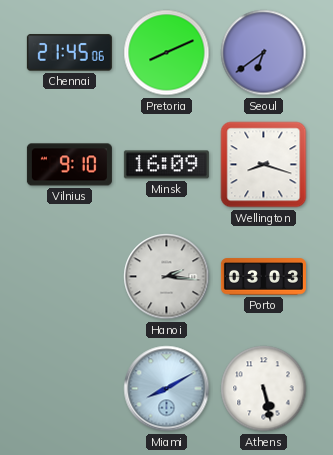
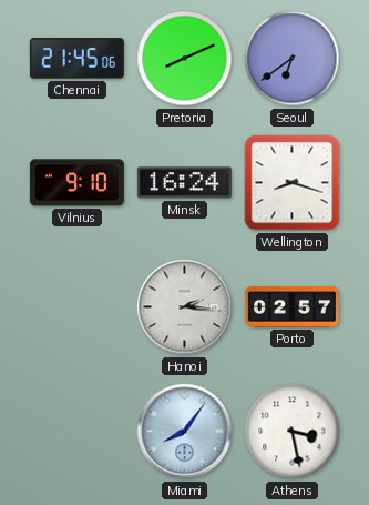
Minsk: 16:09 -> 16:24 (184, 183)
Porto: 03:03 -> 02:57 (291, 307)
Miami: 8:10 -> 8:06 (185, 432)
Athens: 5:28 -> 3:28 (293, 432)
